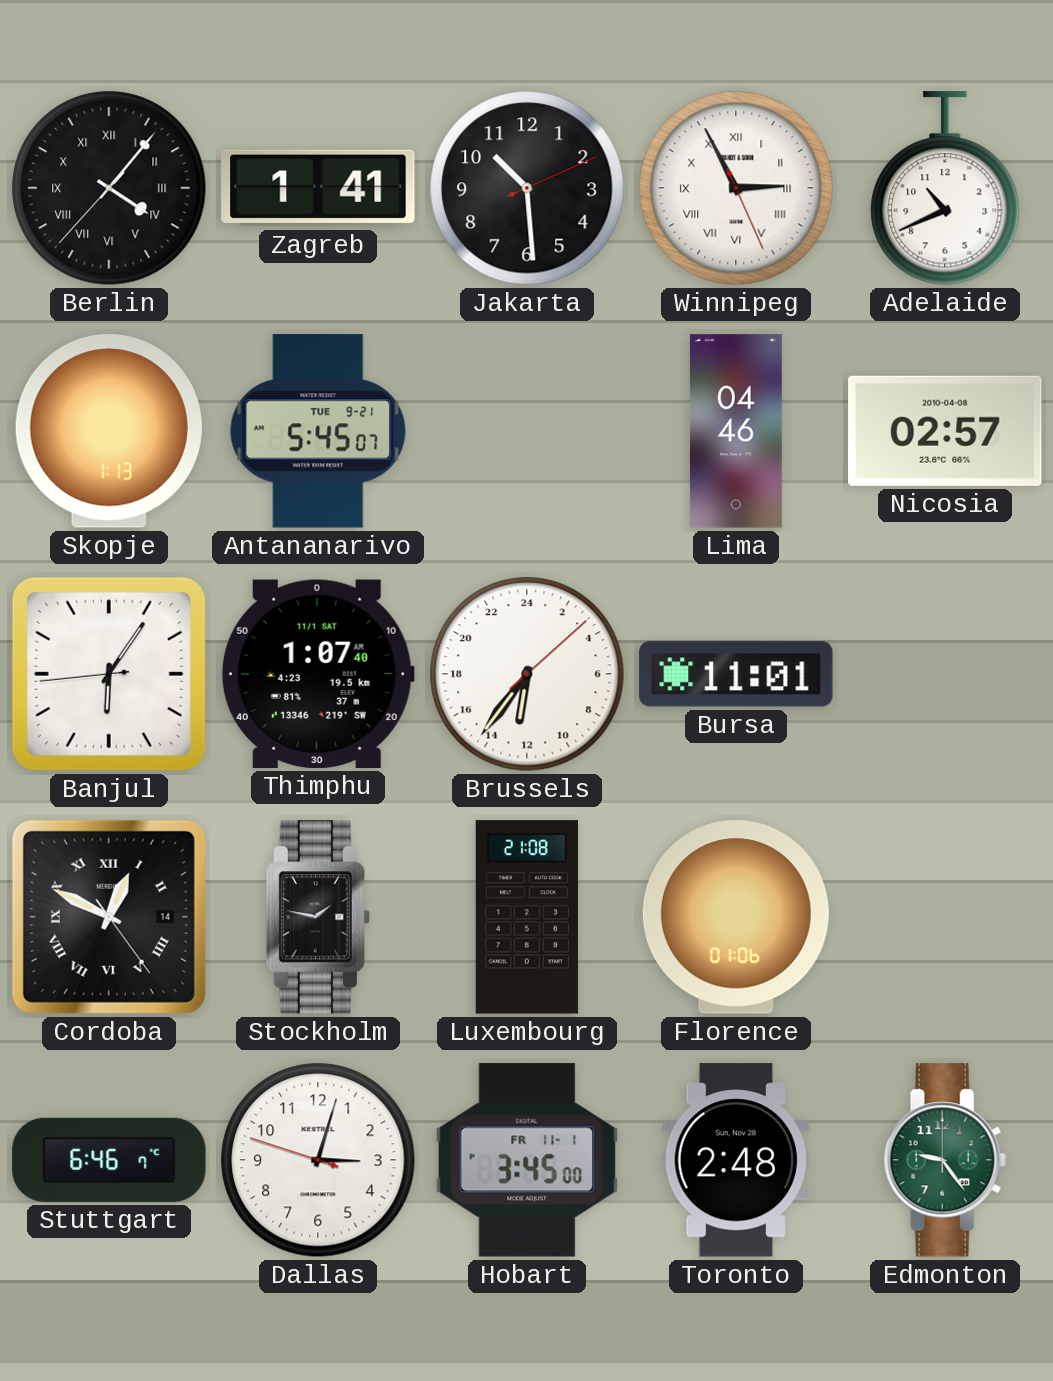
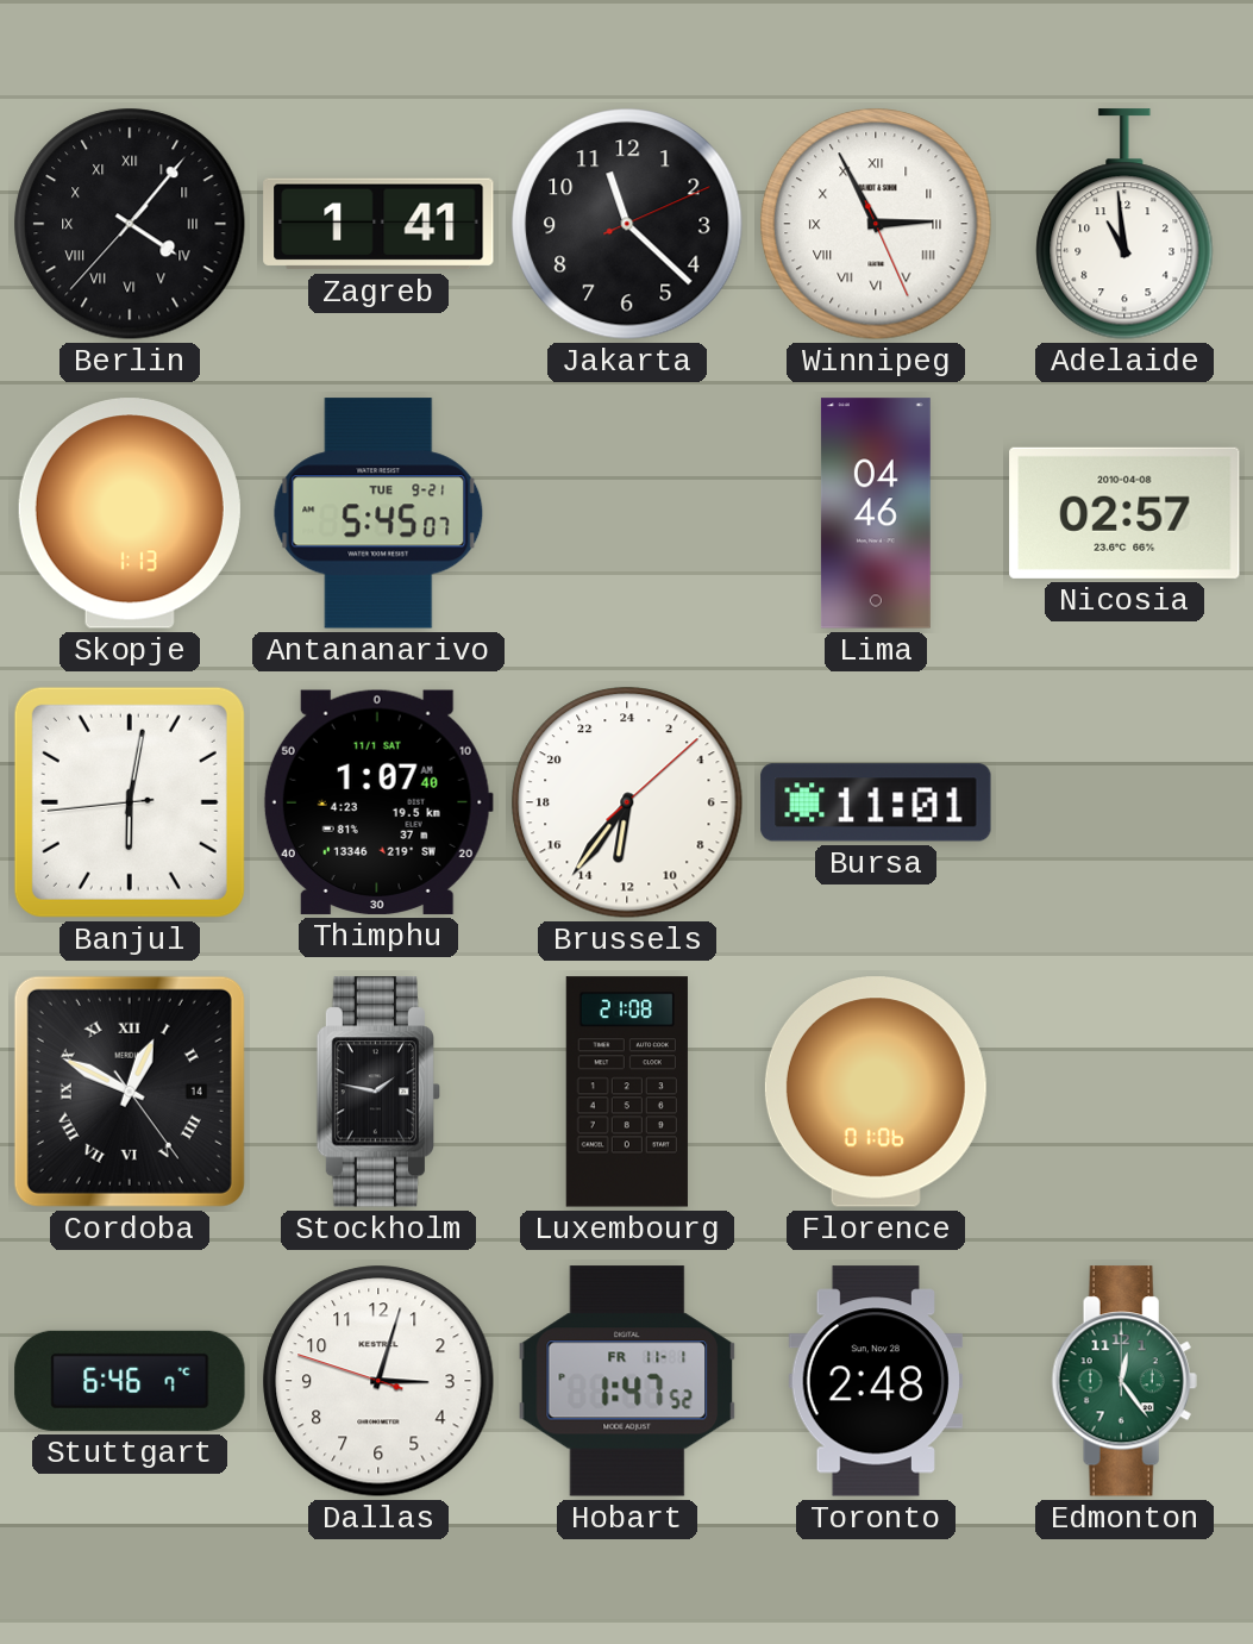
Jakarta: 10:29 -> 11:22 (627, 224)
Adelaide: 10:41 -> 10:59 (1124, 224)
Banjul: 6:05 -> 6:01 (130, 802)
Hobart: 3:45 -> 1:47 (627, 1381)
Edmonton: 9:24 -> 12:24 (1124, 1381)
